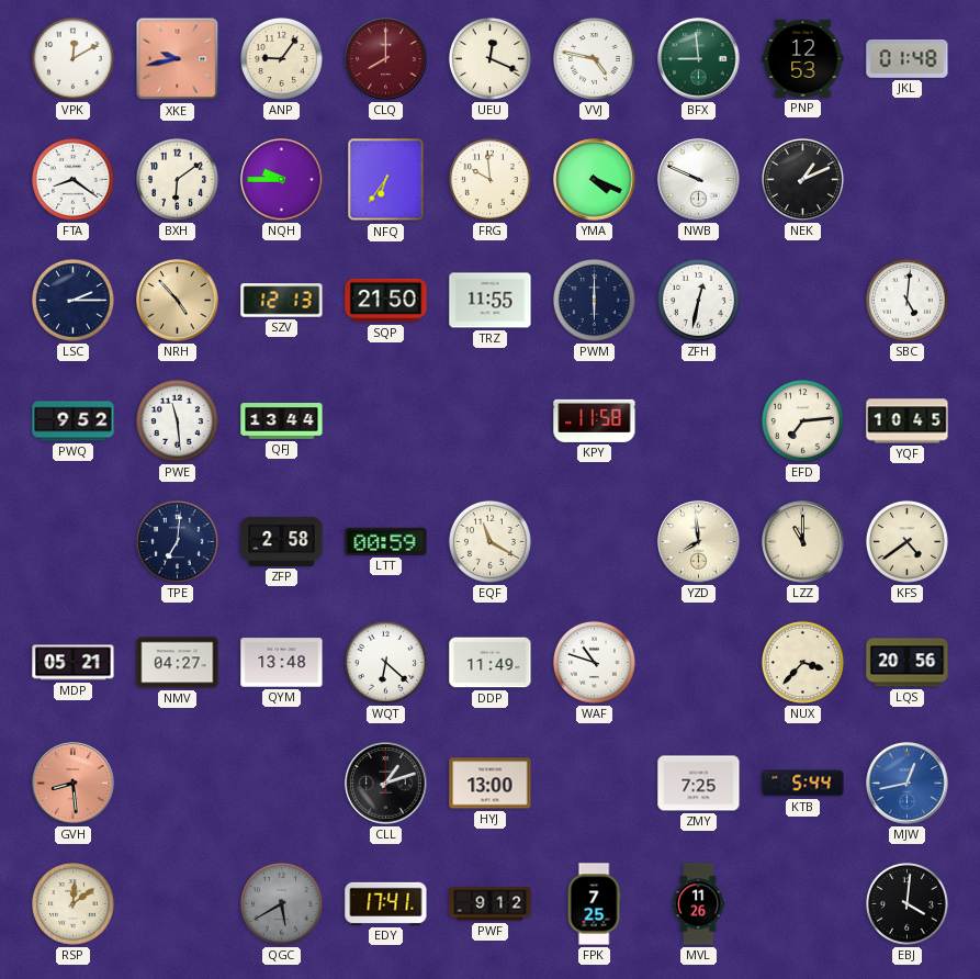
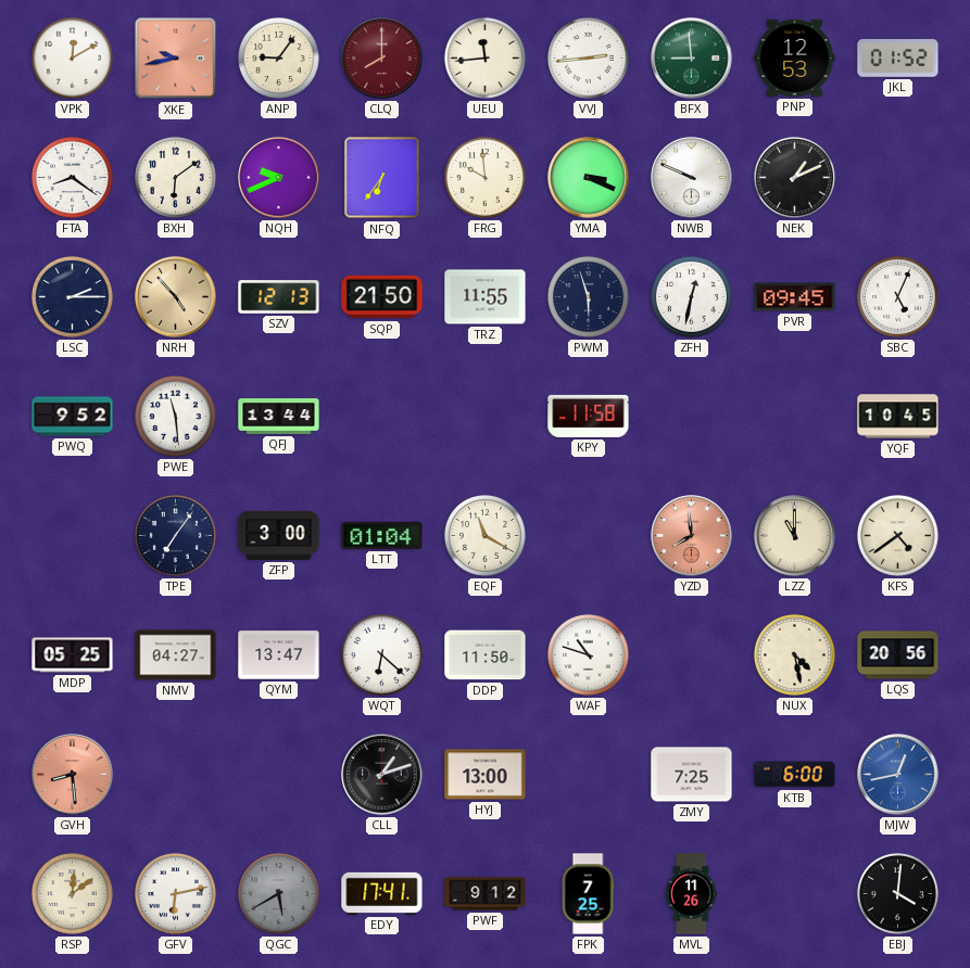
UEU: 12:19 -> 11:44 (484, 58)
VVJ: 4:47 -> 2:44 (588, 58)
JKL: 01:48 -> 01:52 (898, 58)
NQH: 9:45 -> 9:41 (279, 178)
YMA: 4:19 -> 3:19 (589, 178)
PWM: 6:00 -> 5:57 (588, 296)
PVR: none -> 09:45 (795, 297)
SBC: 5:01 -> 5:04 (897, 296)
EFD: 7:14 -> none (802, 420)
TPE: 7:01 -> 7:06 (175, 535)
ZFP: 2:58 -> 3:00 (279, 535)
LTT: 00:59 -> 01:04 (382, 535)
YZD dial: cream -> salmon (692, 536)
MDP: 05:21 -> 05:25 (73, 655)
QYM: 13:48 -> 13:47 (279, 655)
DDP: 11:49 -> 11:50 (486, 655)
NUX: 3:37 -> 4:28 (794, 654)
KTB: 5:44 -> 6:00 (795, 775)
GFV: none -> 6:13 (175, 893)
